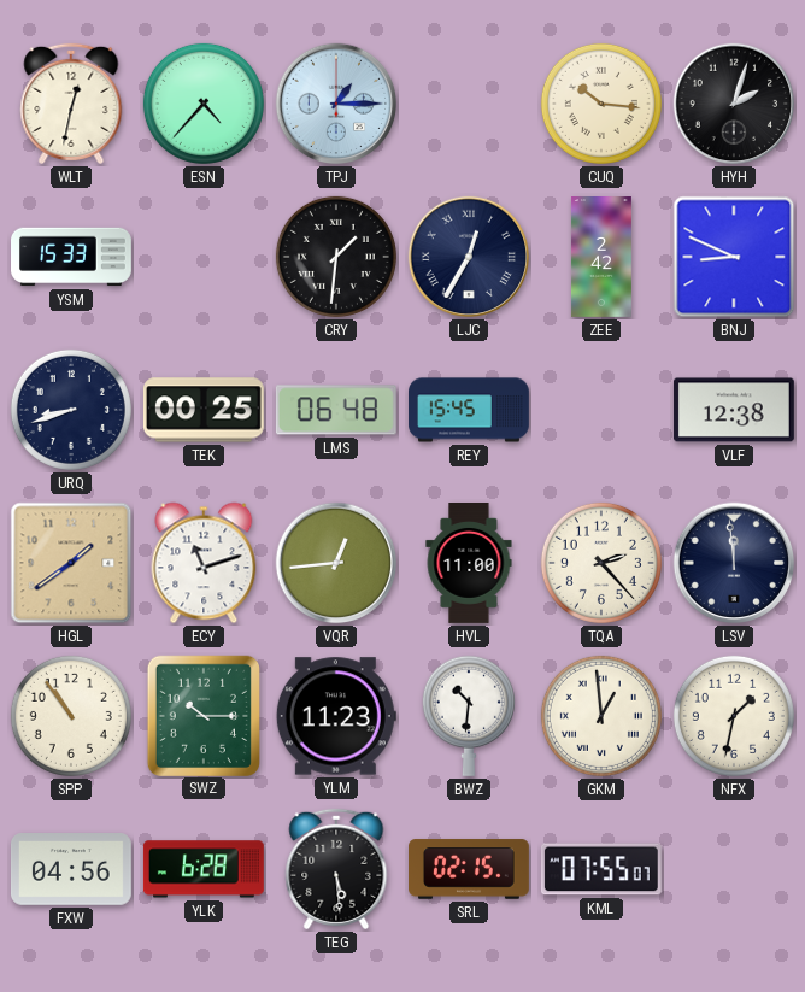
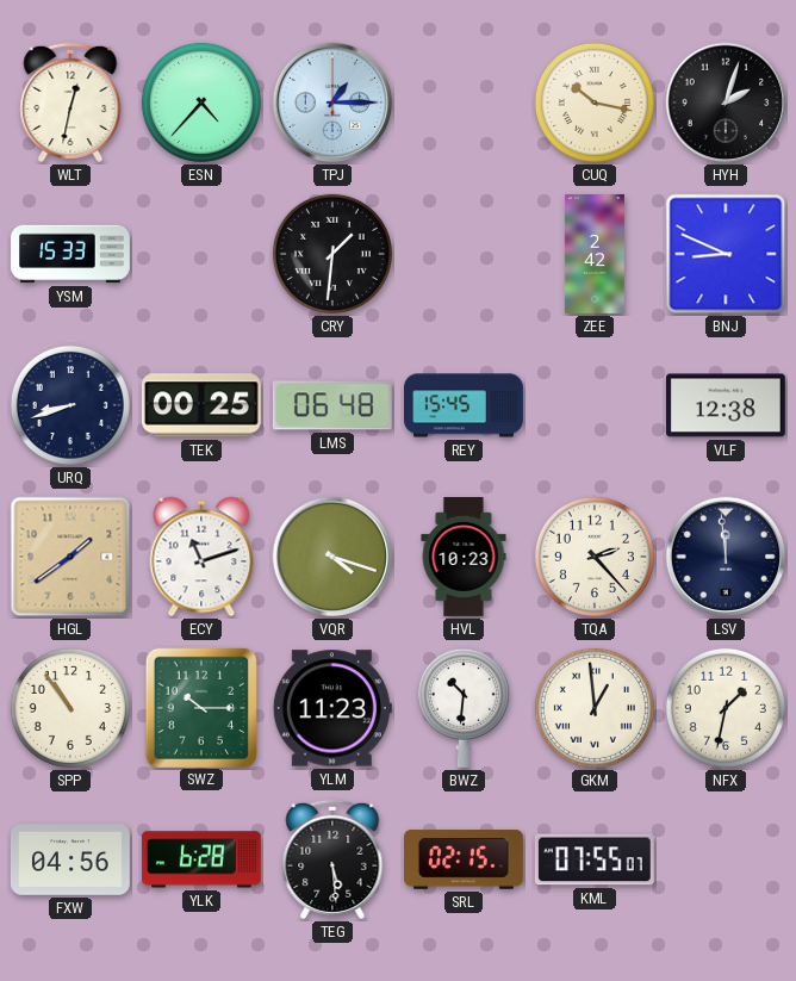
CUQ: 10:16 -> 10:17 (595, 103)
LJC: 12:35 -> none (469, 257)
VQR: 12:44 -> 4:18 (332, 557)
HVL: 11:00 -> 10:23 (464, 558)
